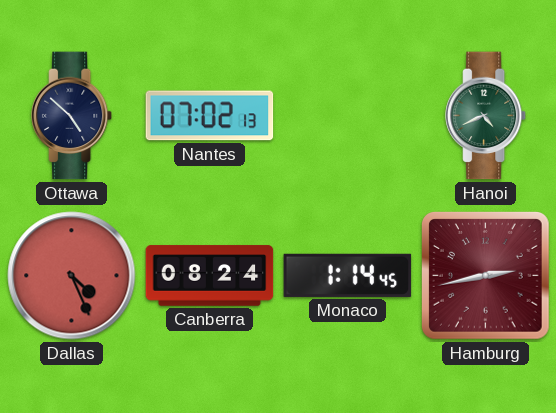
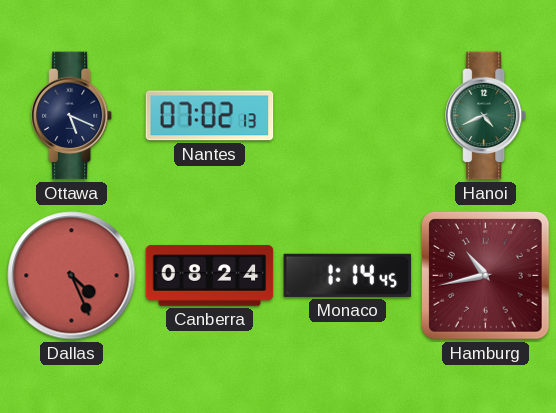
Ottawa: 4:52 -> 5:19 (73, 116)
Hamburg: 2:43 -> 10:43 (485, 275)
